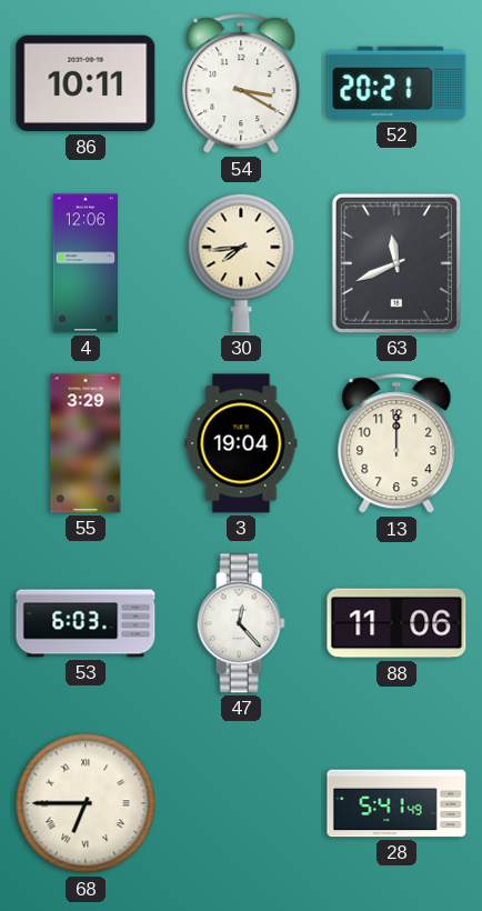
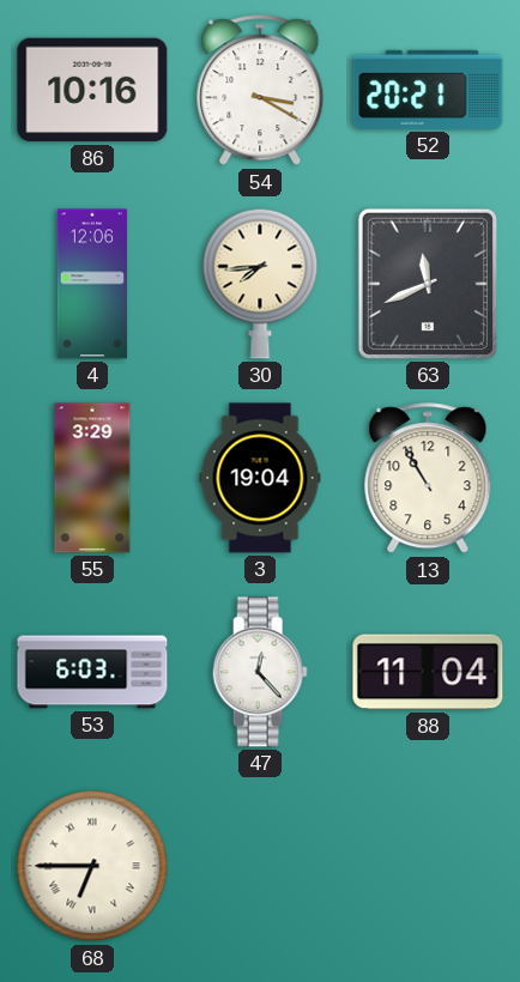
86: 10:11 -> 10:16 (92, 90)
13: 12:00 -> 10:55 (428, 479)
88: 11:06 -> 11:04 (428, 672)
28: 5:41 -> none (396, 803)
